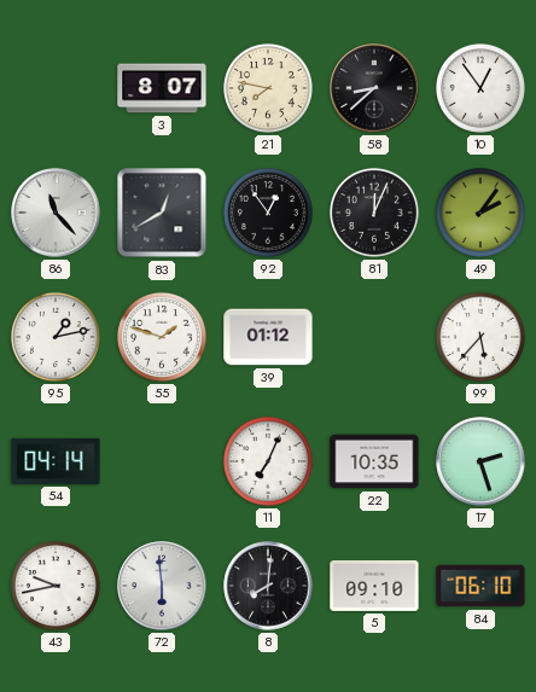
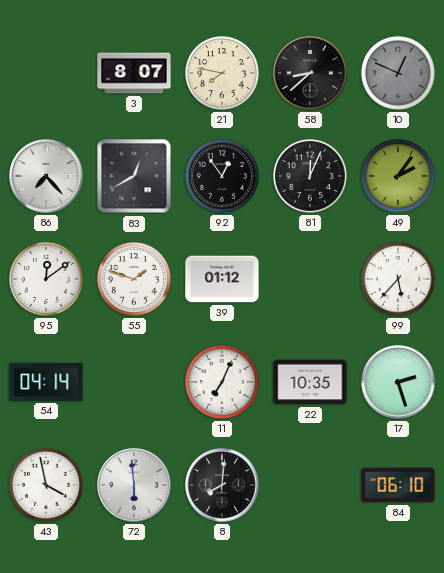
10: 12:54 -> 12:49 (398, 73)
10 dial: white -> grey (398, 73)
86: 11:23 -> 7:23 (46, 176)
95: 1:13 -> 12:09 (46, 279)
43: 9:43 -> 3:58 (46, 485)
5: 09:10 -> none (374, 586)
